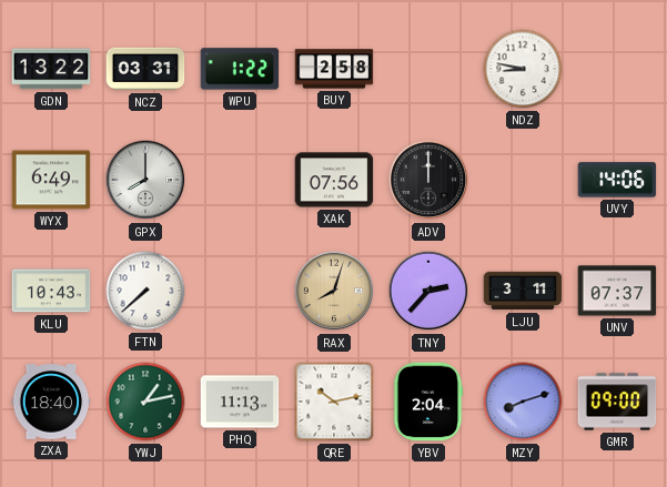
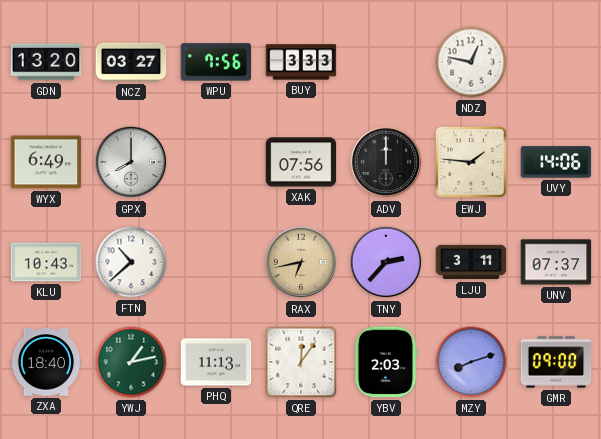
GDN: 13:22 -> 13:20 (46, 62)
NCZ: 03:31 -> 03:27 (131, 62)
WPU: 1:22 -> 7:56 (216, 62)
BUY: 2:58 -> 3:33 (301, 62)
NDZ: 8:47 -> 12:47 (471, 62)
EWJ: none -> 1:46 (471, 162)
FTN: 7:38 -> 10:38 (131, 262)
RAX: 8:03 -> 6:43 (301, 262)
QRE: 10:13 -> 12:06 (301, 362)
YBV: 2:04 -> 2:03 (386, 362)
